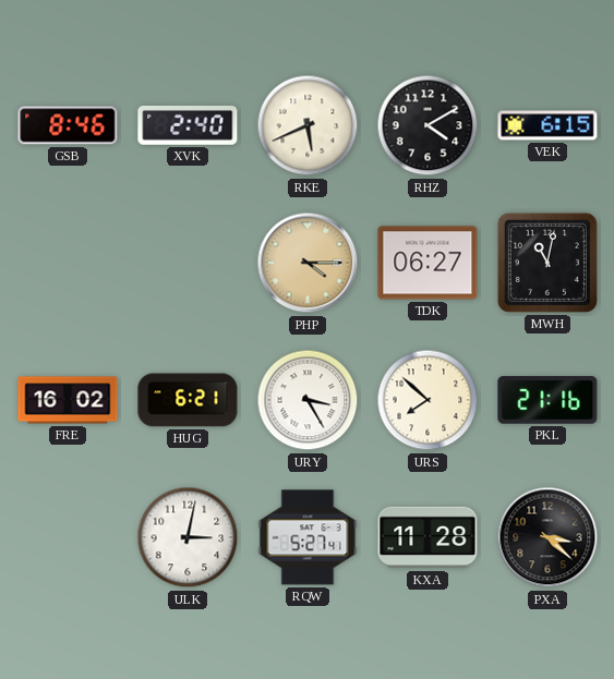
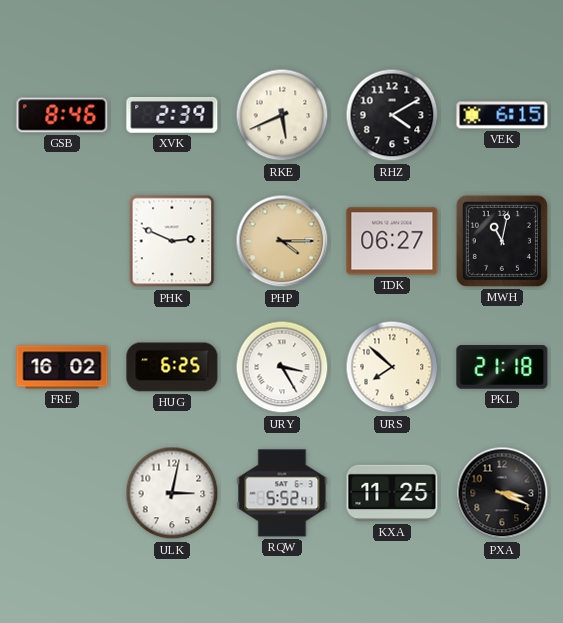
XVK: 2:40 -> 2:39 (172, 115)
PHK: none -> 2:49 (172, 241)
HUG: 6:21 -> 6:25 (172, 367)
PKL: 21:16 -> 21:18 (502, 367)
RQW: 5:27 -> 5:52 (282, 493)
KXA: 11:28 -> 11:25 (392, 493)
PXA: 3:22 -> 3:19 (502, 493)
